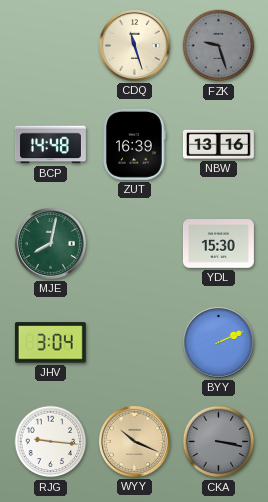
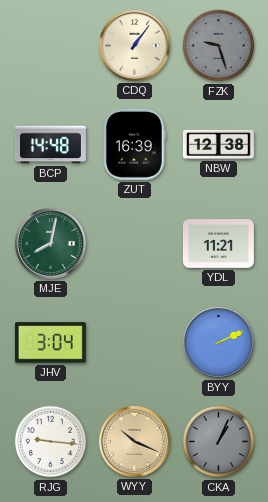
CDQ: 11:27 -> 1:06 (134, 45)
NBW: 13:16 -> 12:38 (218, 144)
YDL: 15:30 -> 11:21 (218, 244)
CKA: 3:17 -> 1:04 (219, 442)
